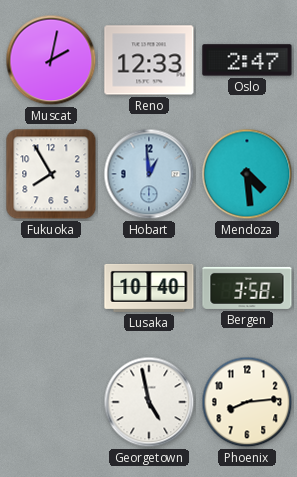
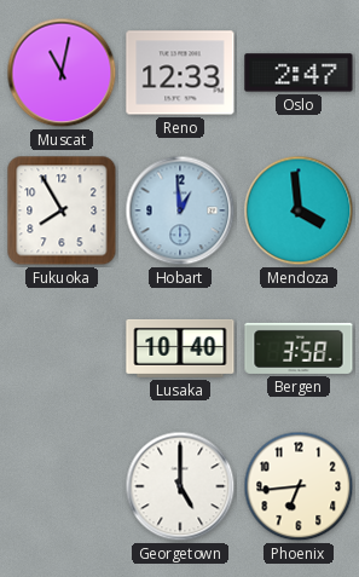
Muscat: 2:02 -> 11:02 (62, 73)
Mendoza: 4:29 -> 3:59 (299, 210)
Georgetown: 4:58 -> 5:00 (180, 486)
Phoenix: 8:14 -> 6:44 (299, 486)
